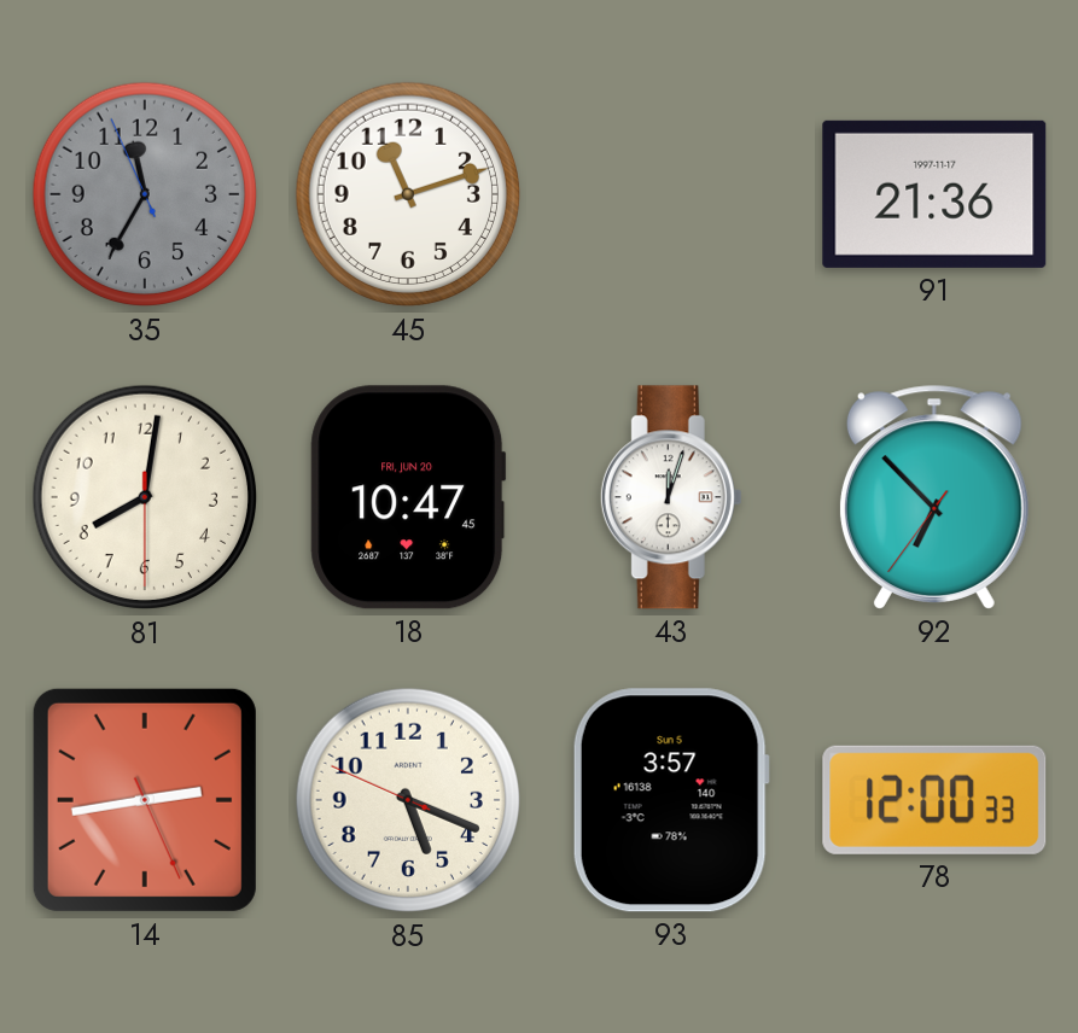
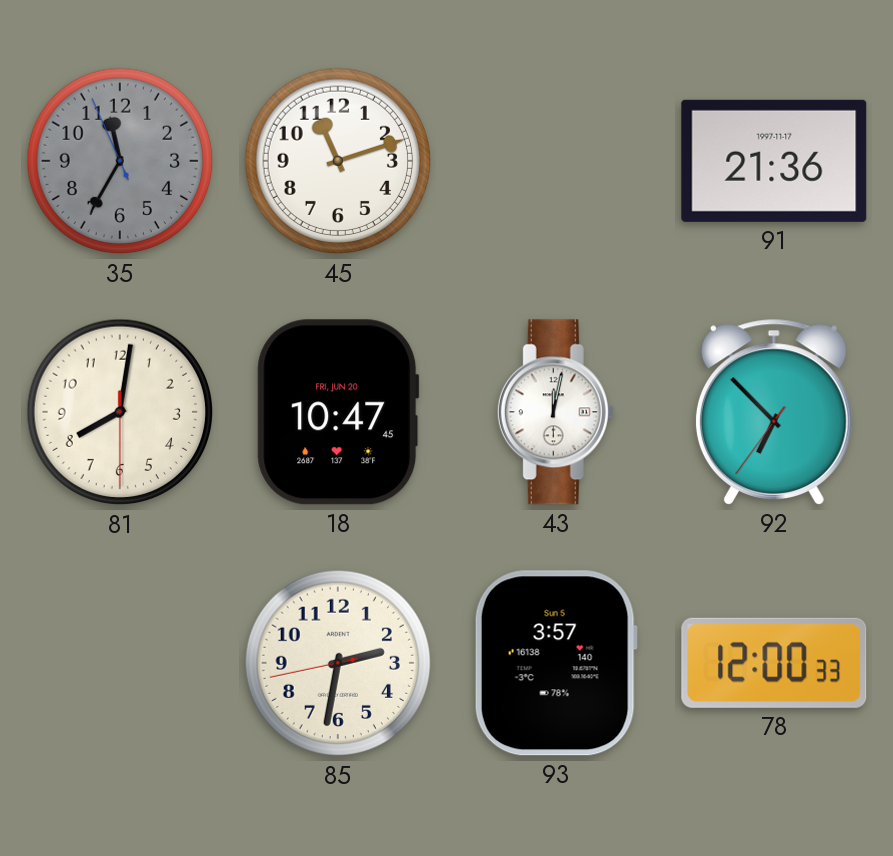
43: 12:03 -> 12:02 (556, 412)
14: 2:43 -> none (145, 800)
85: 5:18 -> 2:31 (338, 663)
